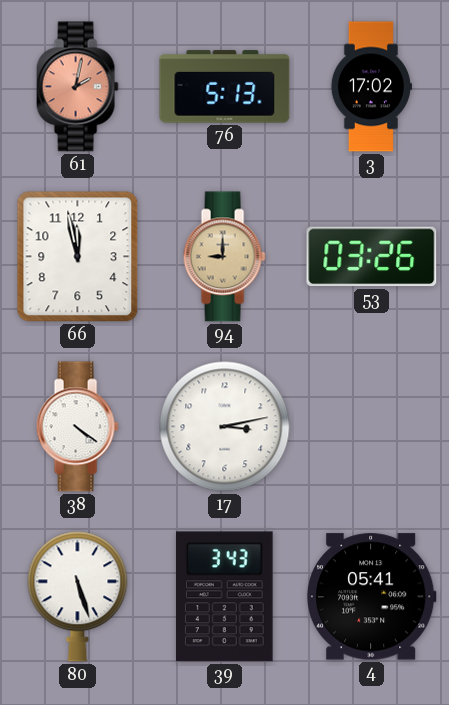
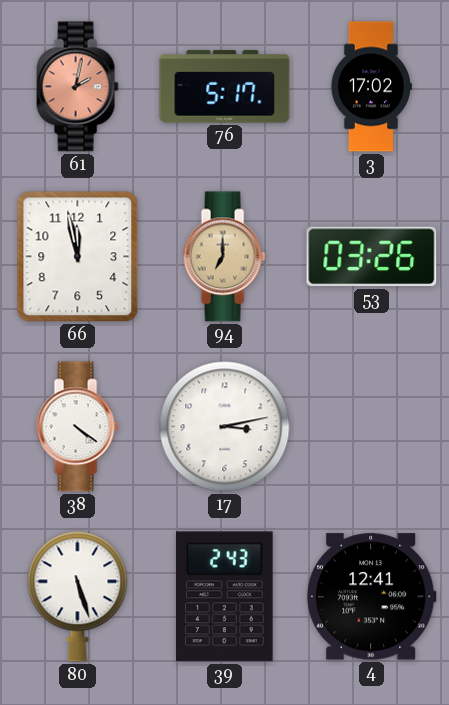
76: 5:13 -> 5:17 (225, 87)
94: 9:00 -> 7:00 (224, 257)
39: 3:43 -> 2:43 (224, 597)
4: 05:41 -> 12:41 (371, 597)
